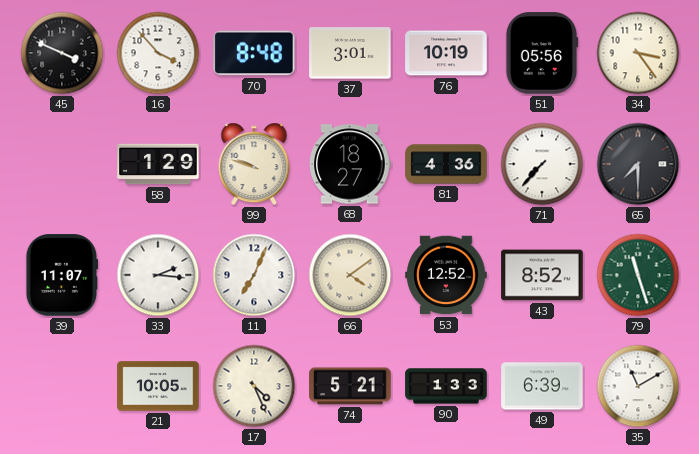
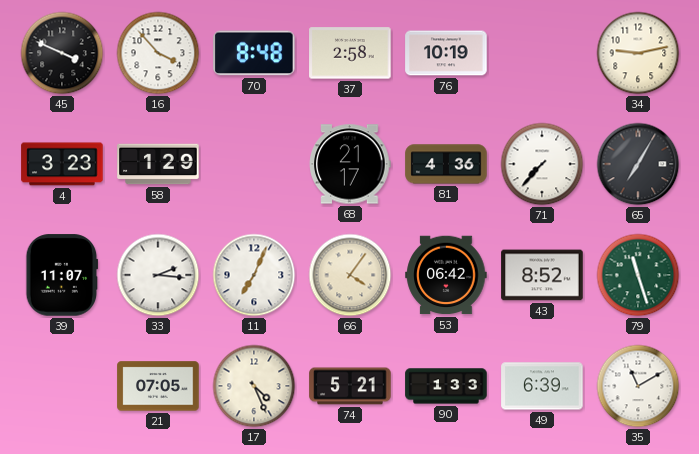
37: 3:01 -> 2:58 (350, 53)
51: 05:56 -> none (542, 53)
34: 3:24 -> 9:13 (638, 53)
4: none -> 3:23 (62, 164)
99: 9:48 -> none (254, 164)
68: 18:27 -> 21:17 (350, 164)
65: 7:30 -> 7:05 (638, 164)
66: 4:09 -> 4:06 (350, 275)
53: 12:52 -> 06:42 (446, 275)
21: 10:05 -> 07:05 (158, 386)
